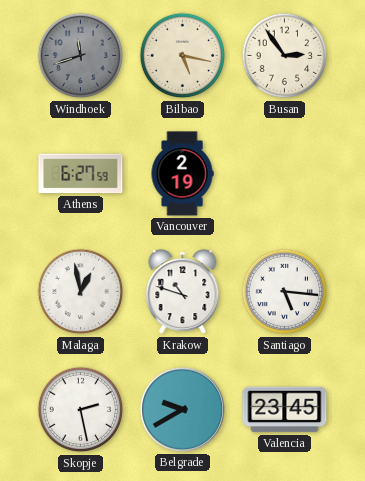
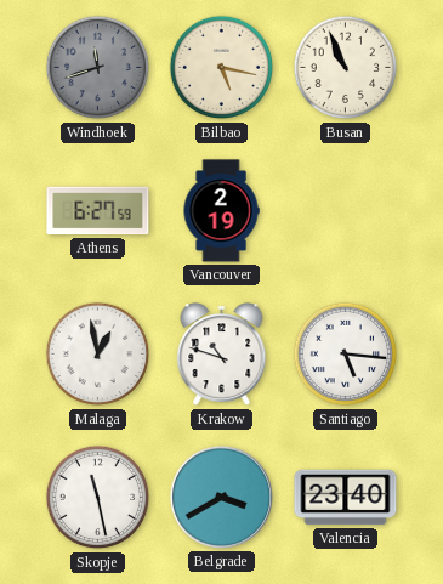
Busan: 2:54 -> 10:56 (346, 68)
Skopje: 2:28 -> 11:28 (98, 498)
Belgrade: 9:40 -> 3:40 (221, 497)
Valencia: 23:45 -> 23:40 (346, 498)
